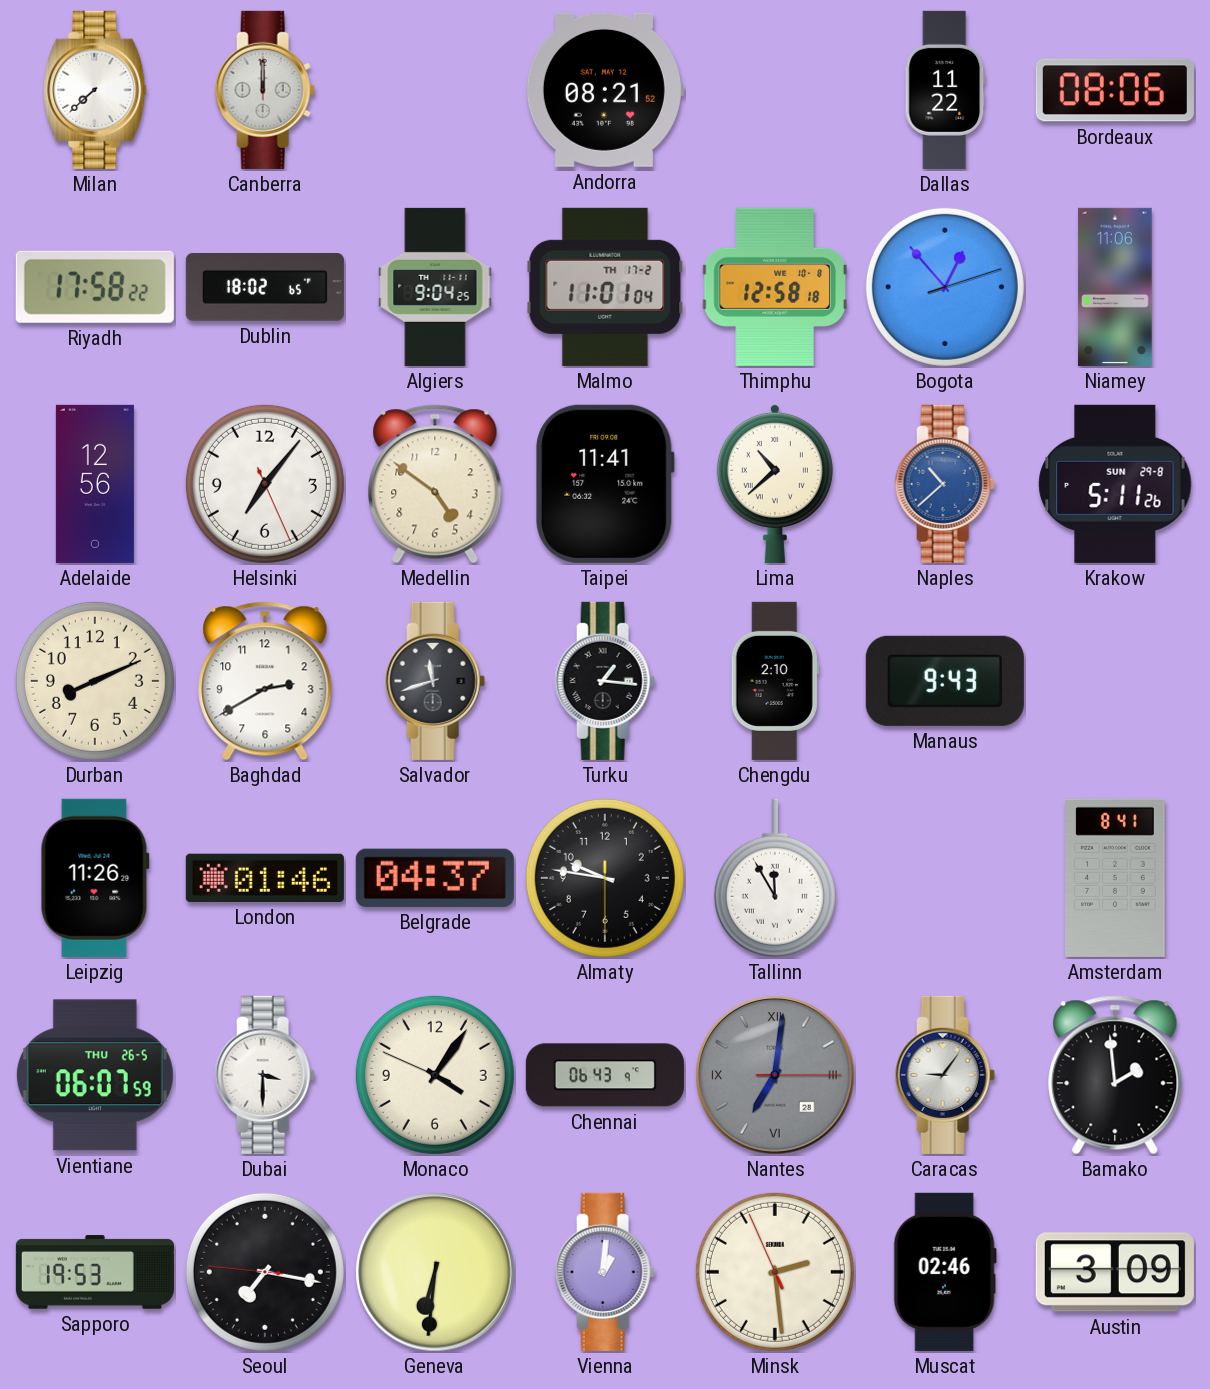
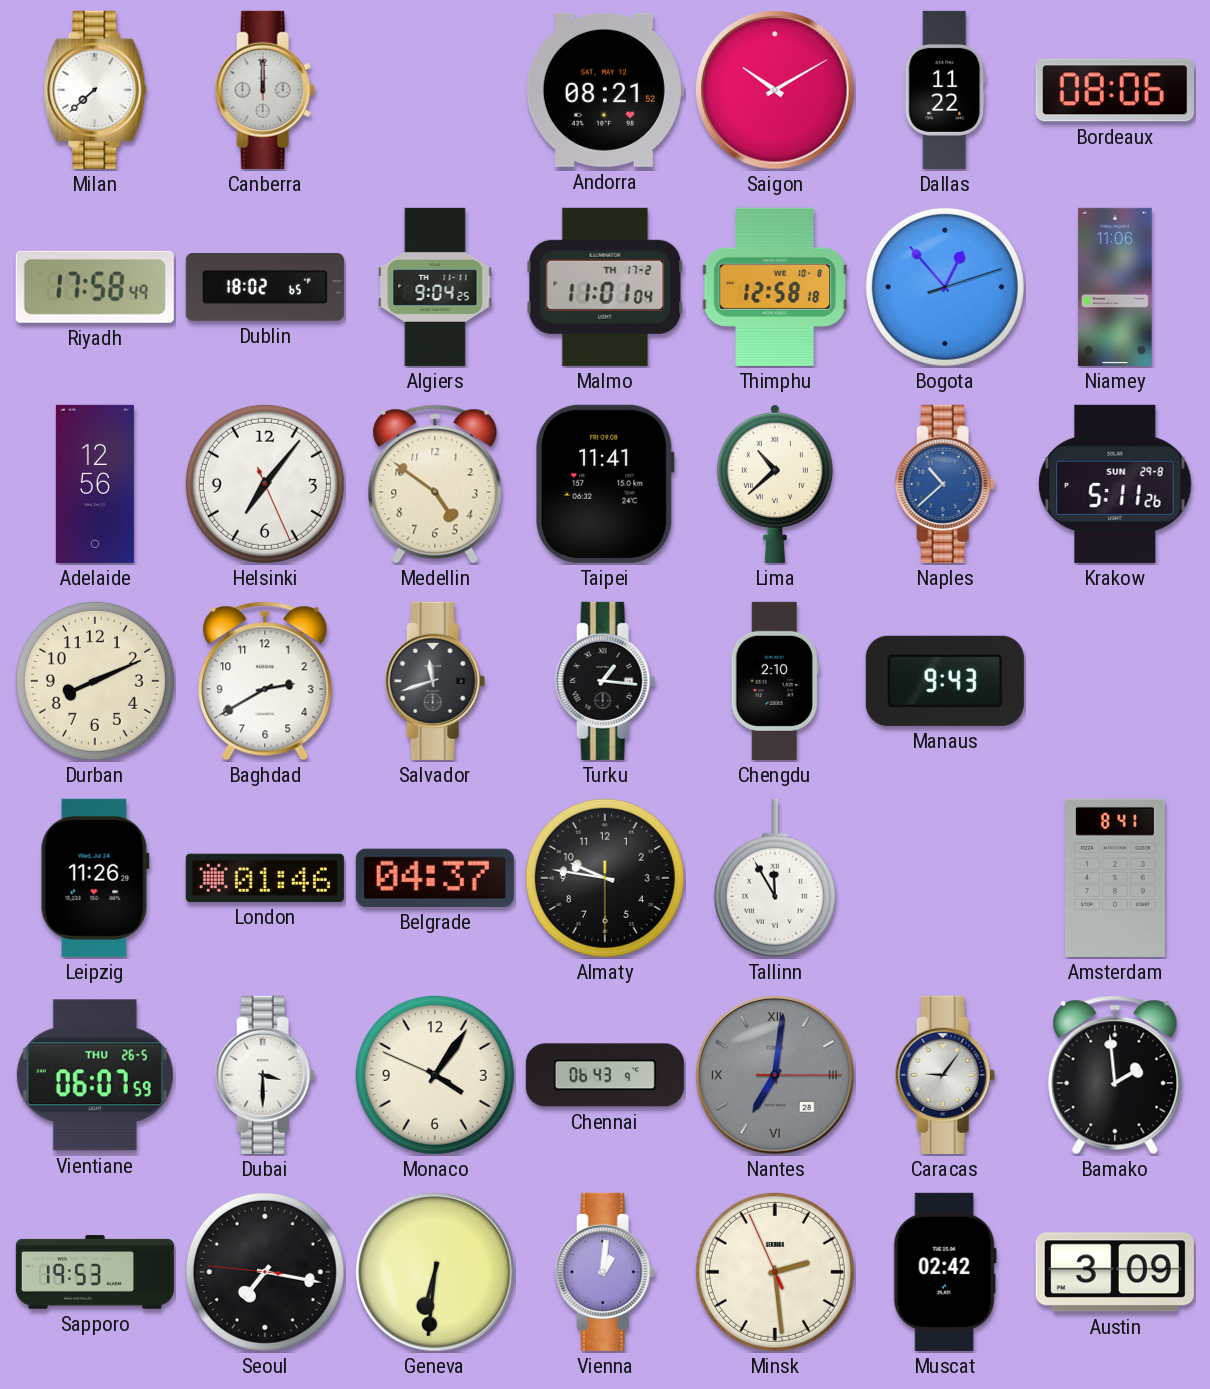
Saigon: none -> 10:10 (775, 90)
Riyadh: 17:58:22 -> 17:58:49 (95, 287)
Muscat: 02:46 -> 02:42 (945, 1272)
